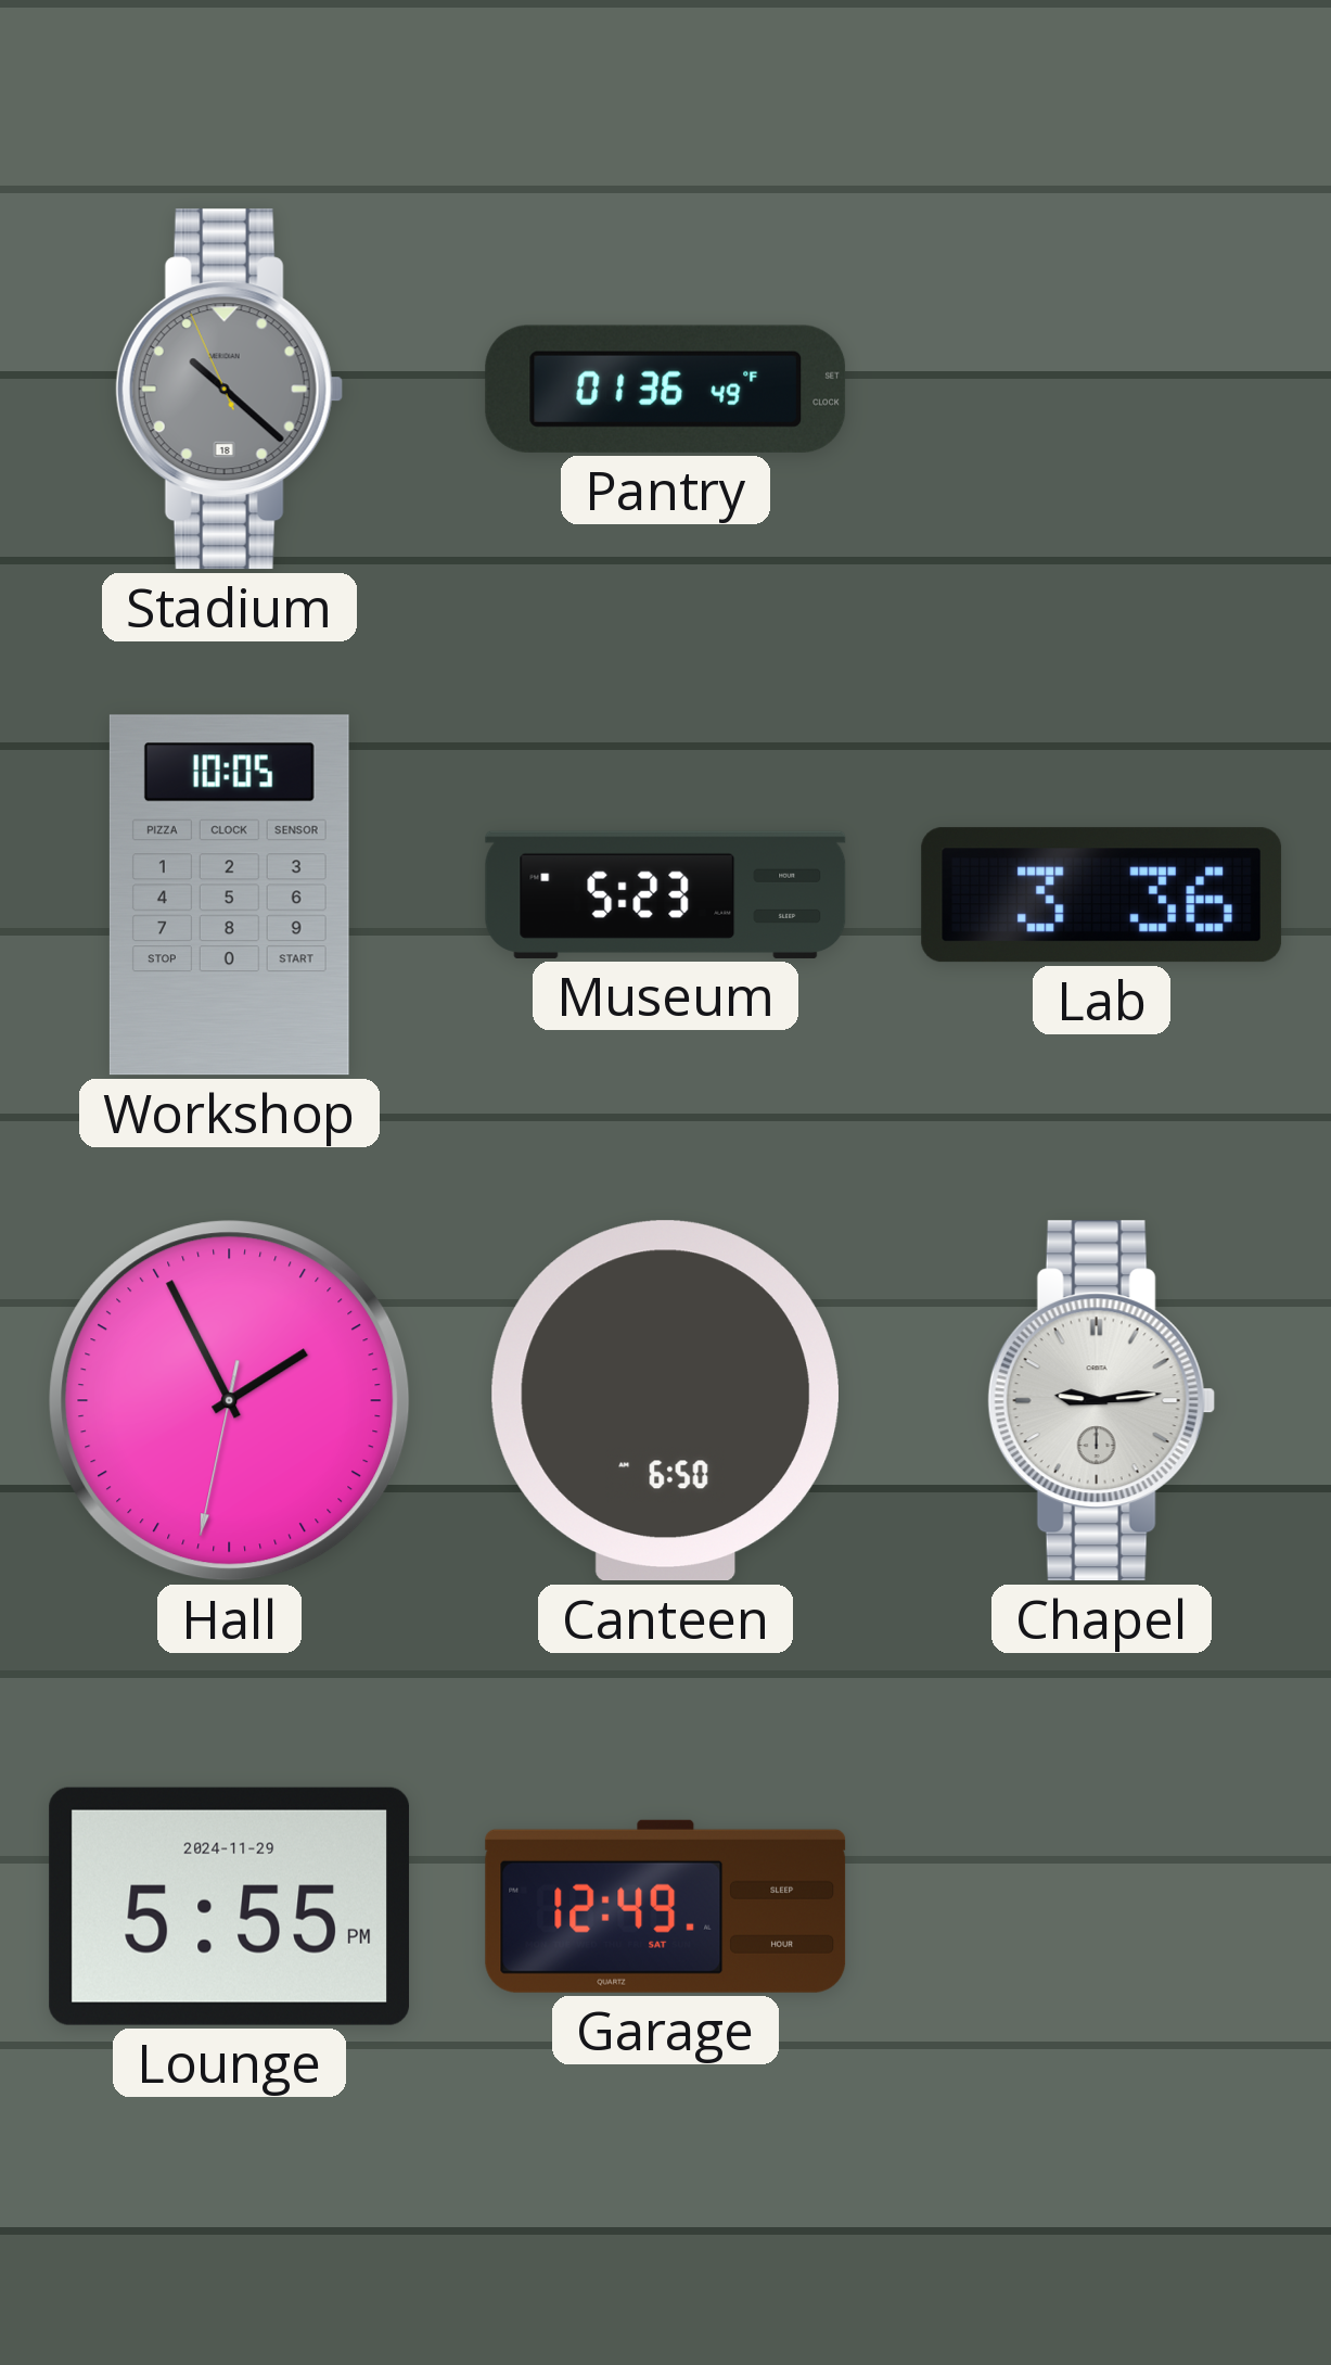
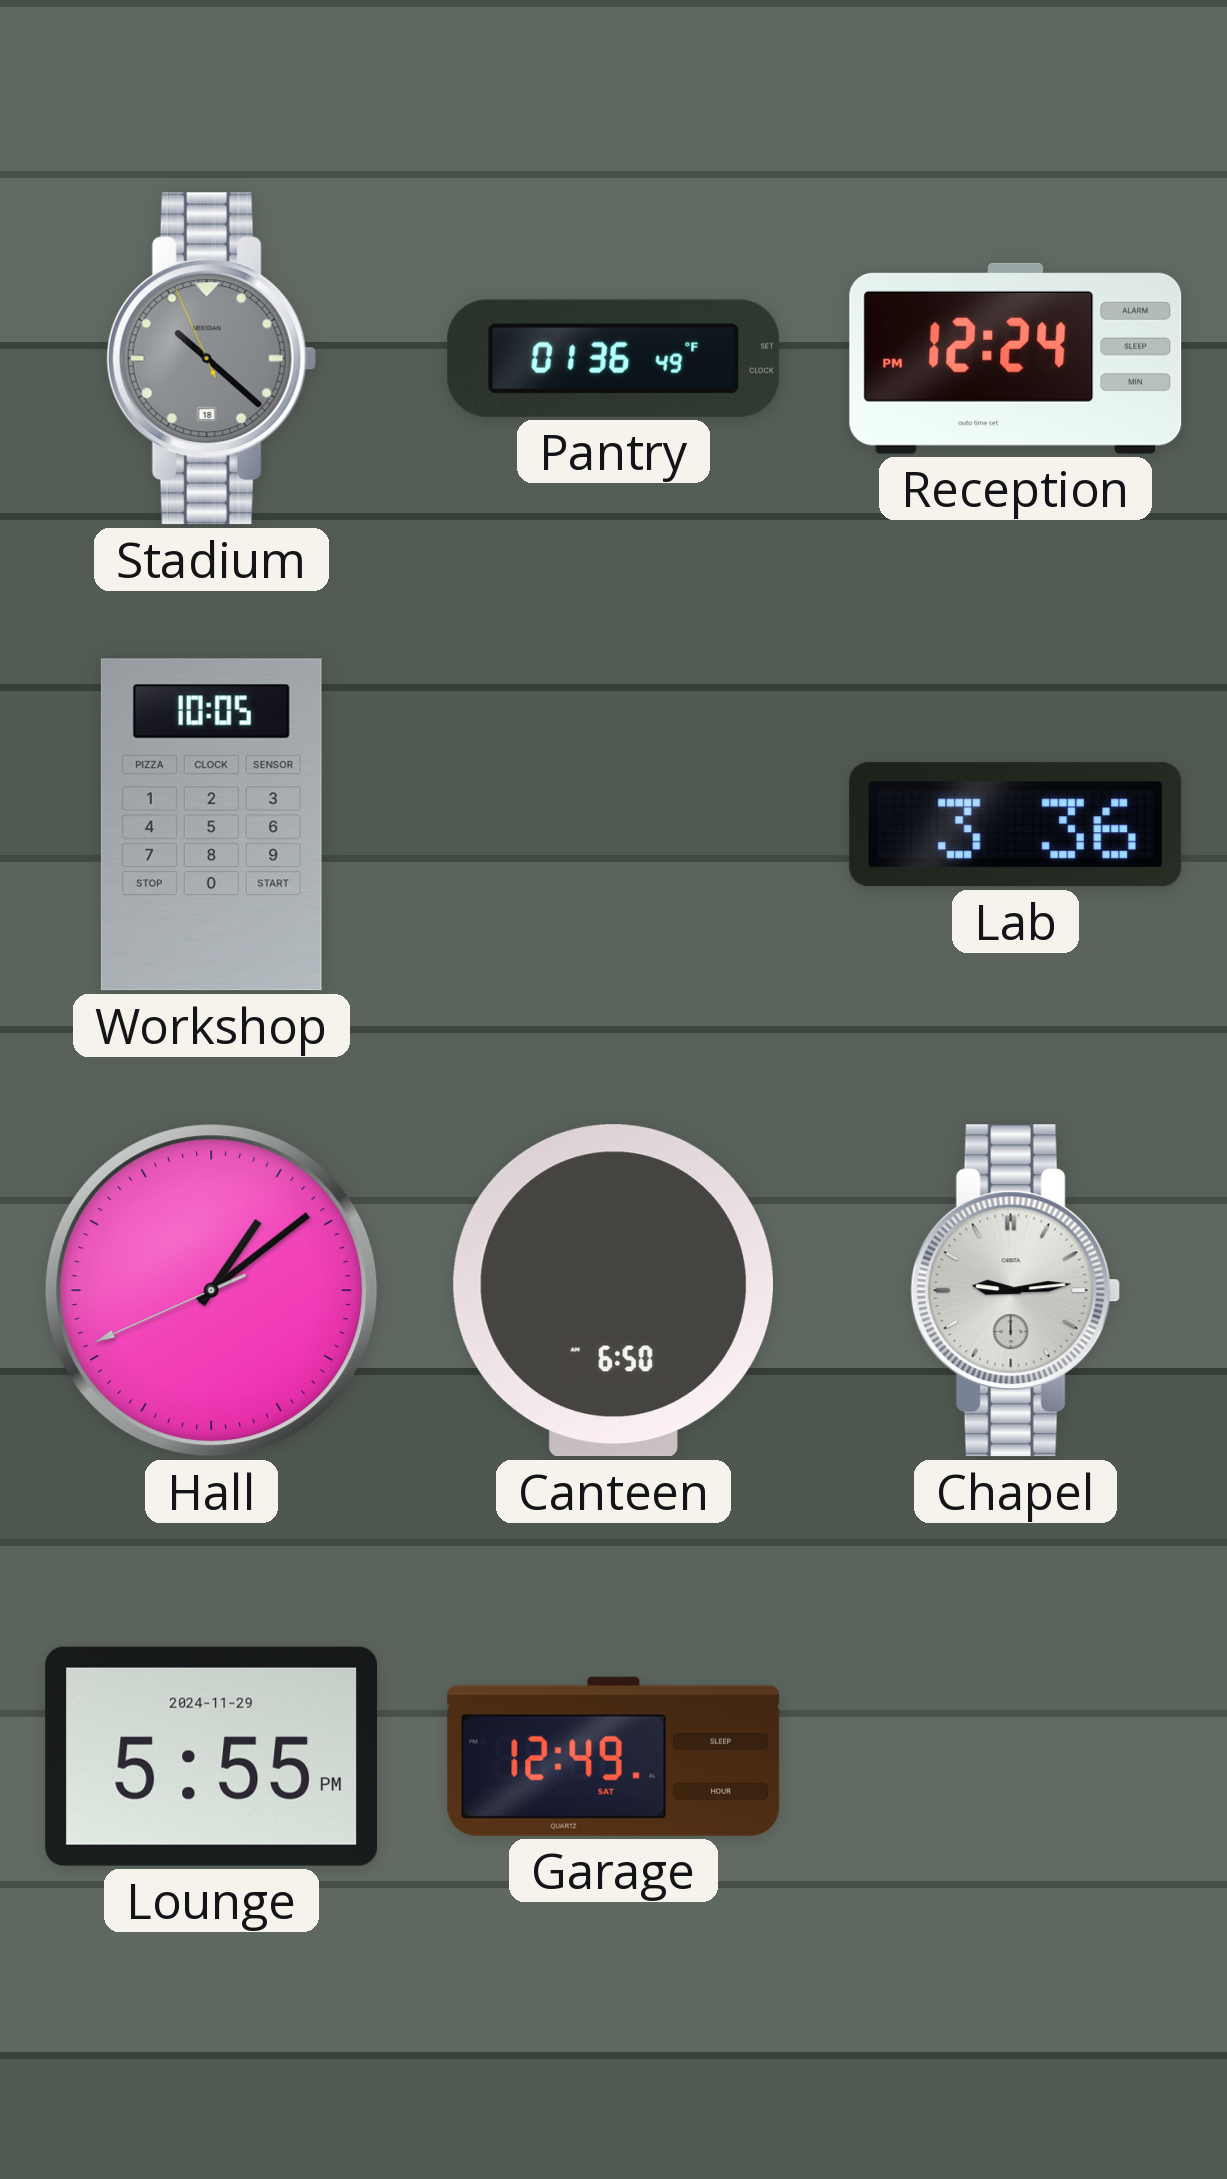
Reception: none -> 12:24 (1016, 358)
Museum: 5:23 -> none (666, 894)
Hall: 1:55 -> 1:08 (212, 1291)
